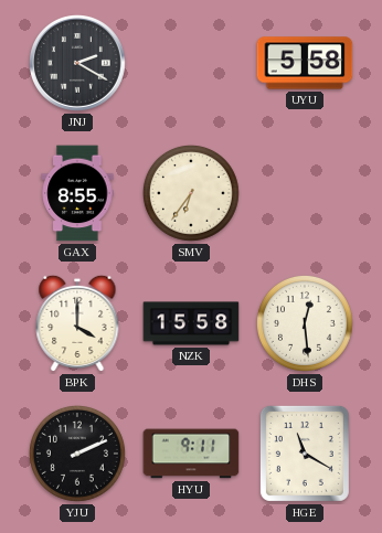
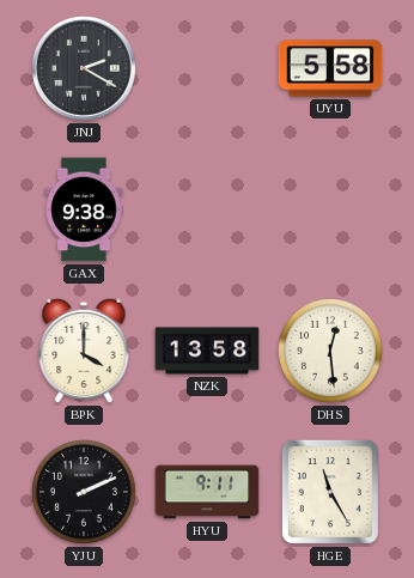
GAX: 8:55 -> 9:38 (84, 209)
SMV: 6:36 -> none (191, 193)
NZK: 15:58 -> 13:58 (207, 351)
HGE: 11:20 -> 11:25 (330, 492)
